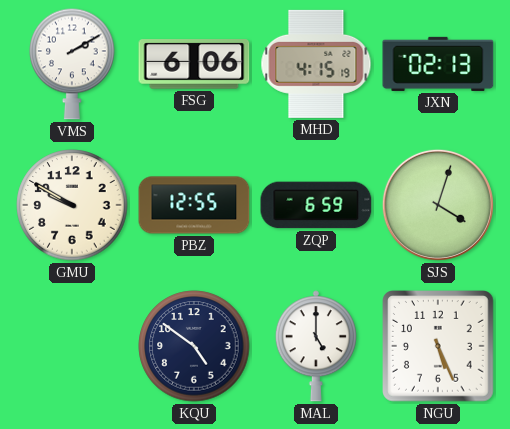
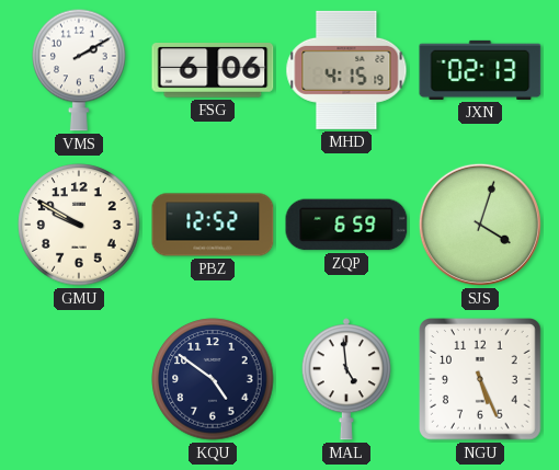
PBZ: 12:55 -> 12:52 (213, 225)
MAL: 5:00 -> 4:59 (346, 379)
